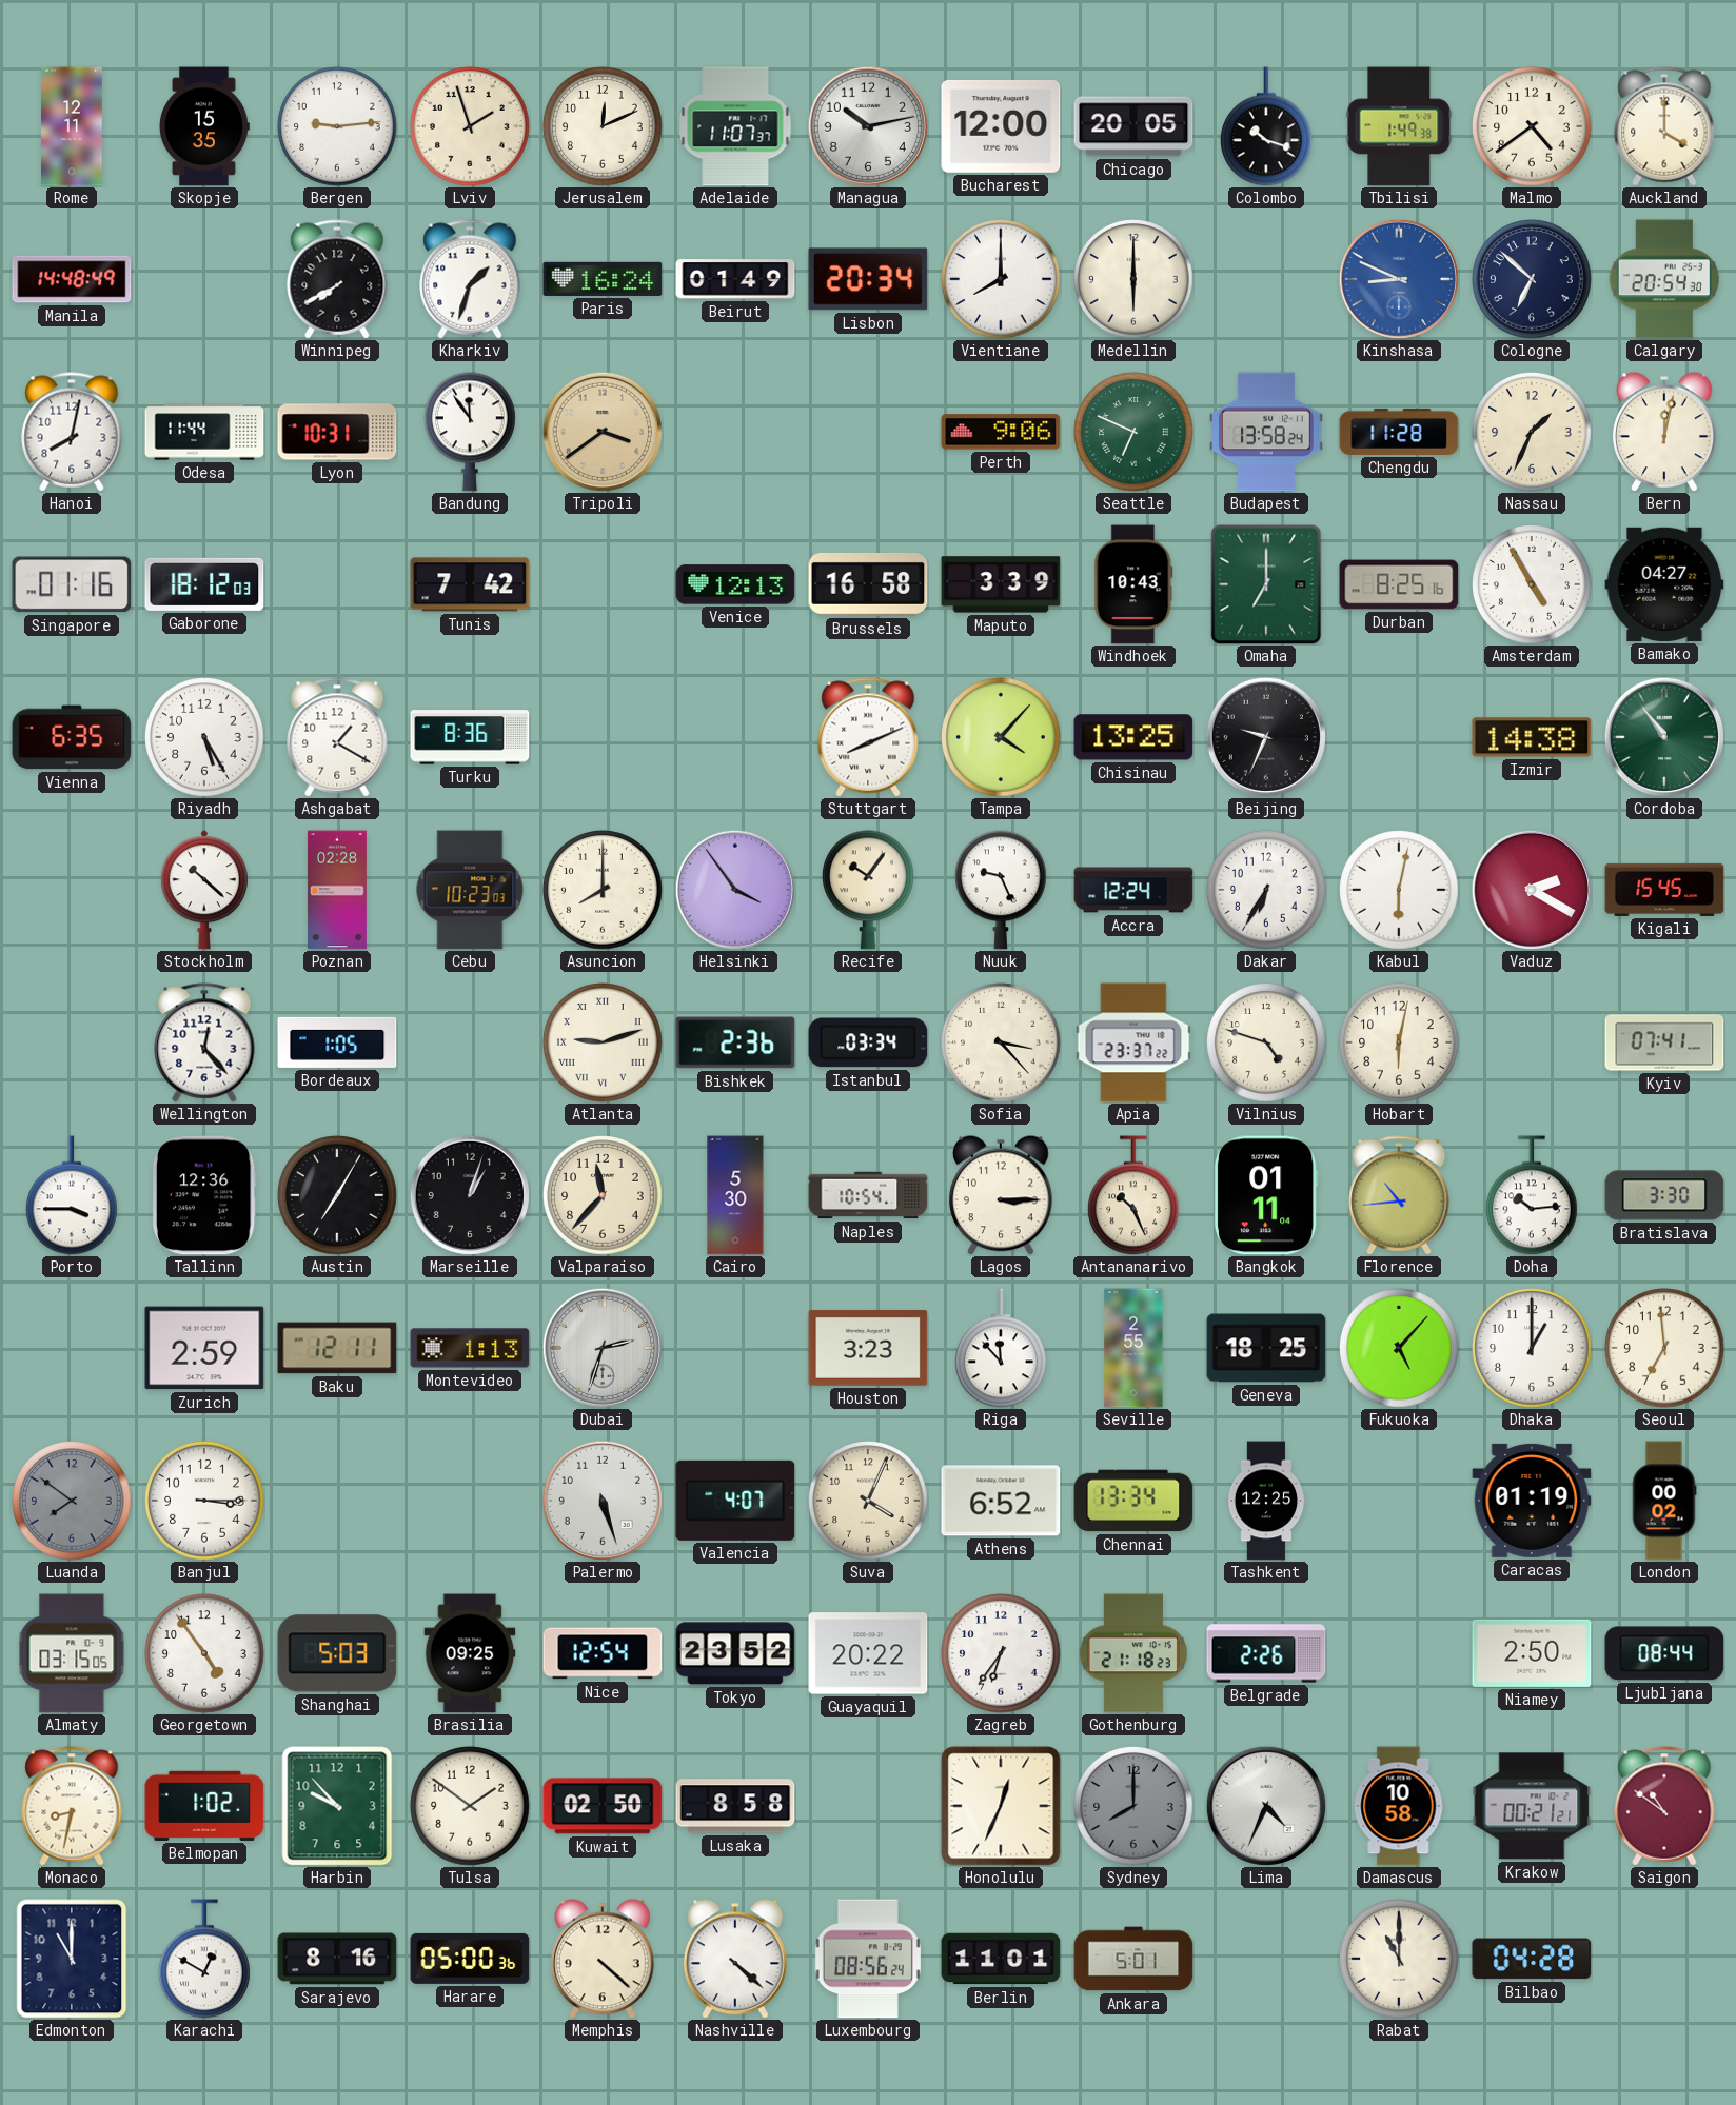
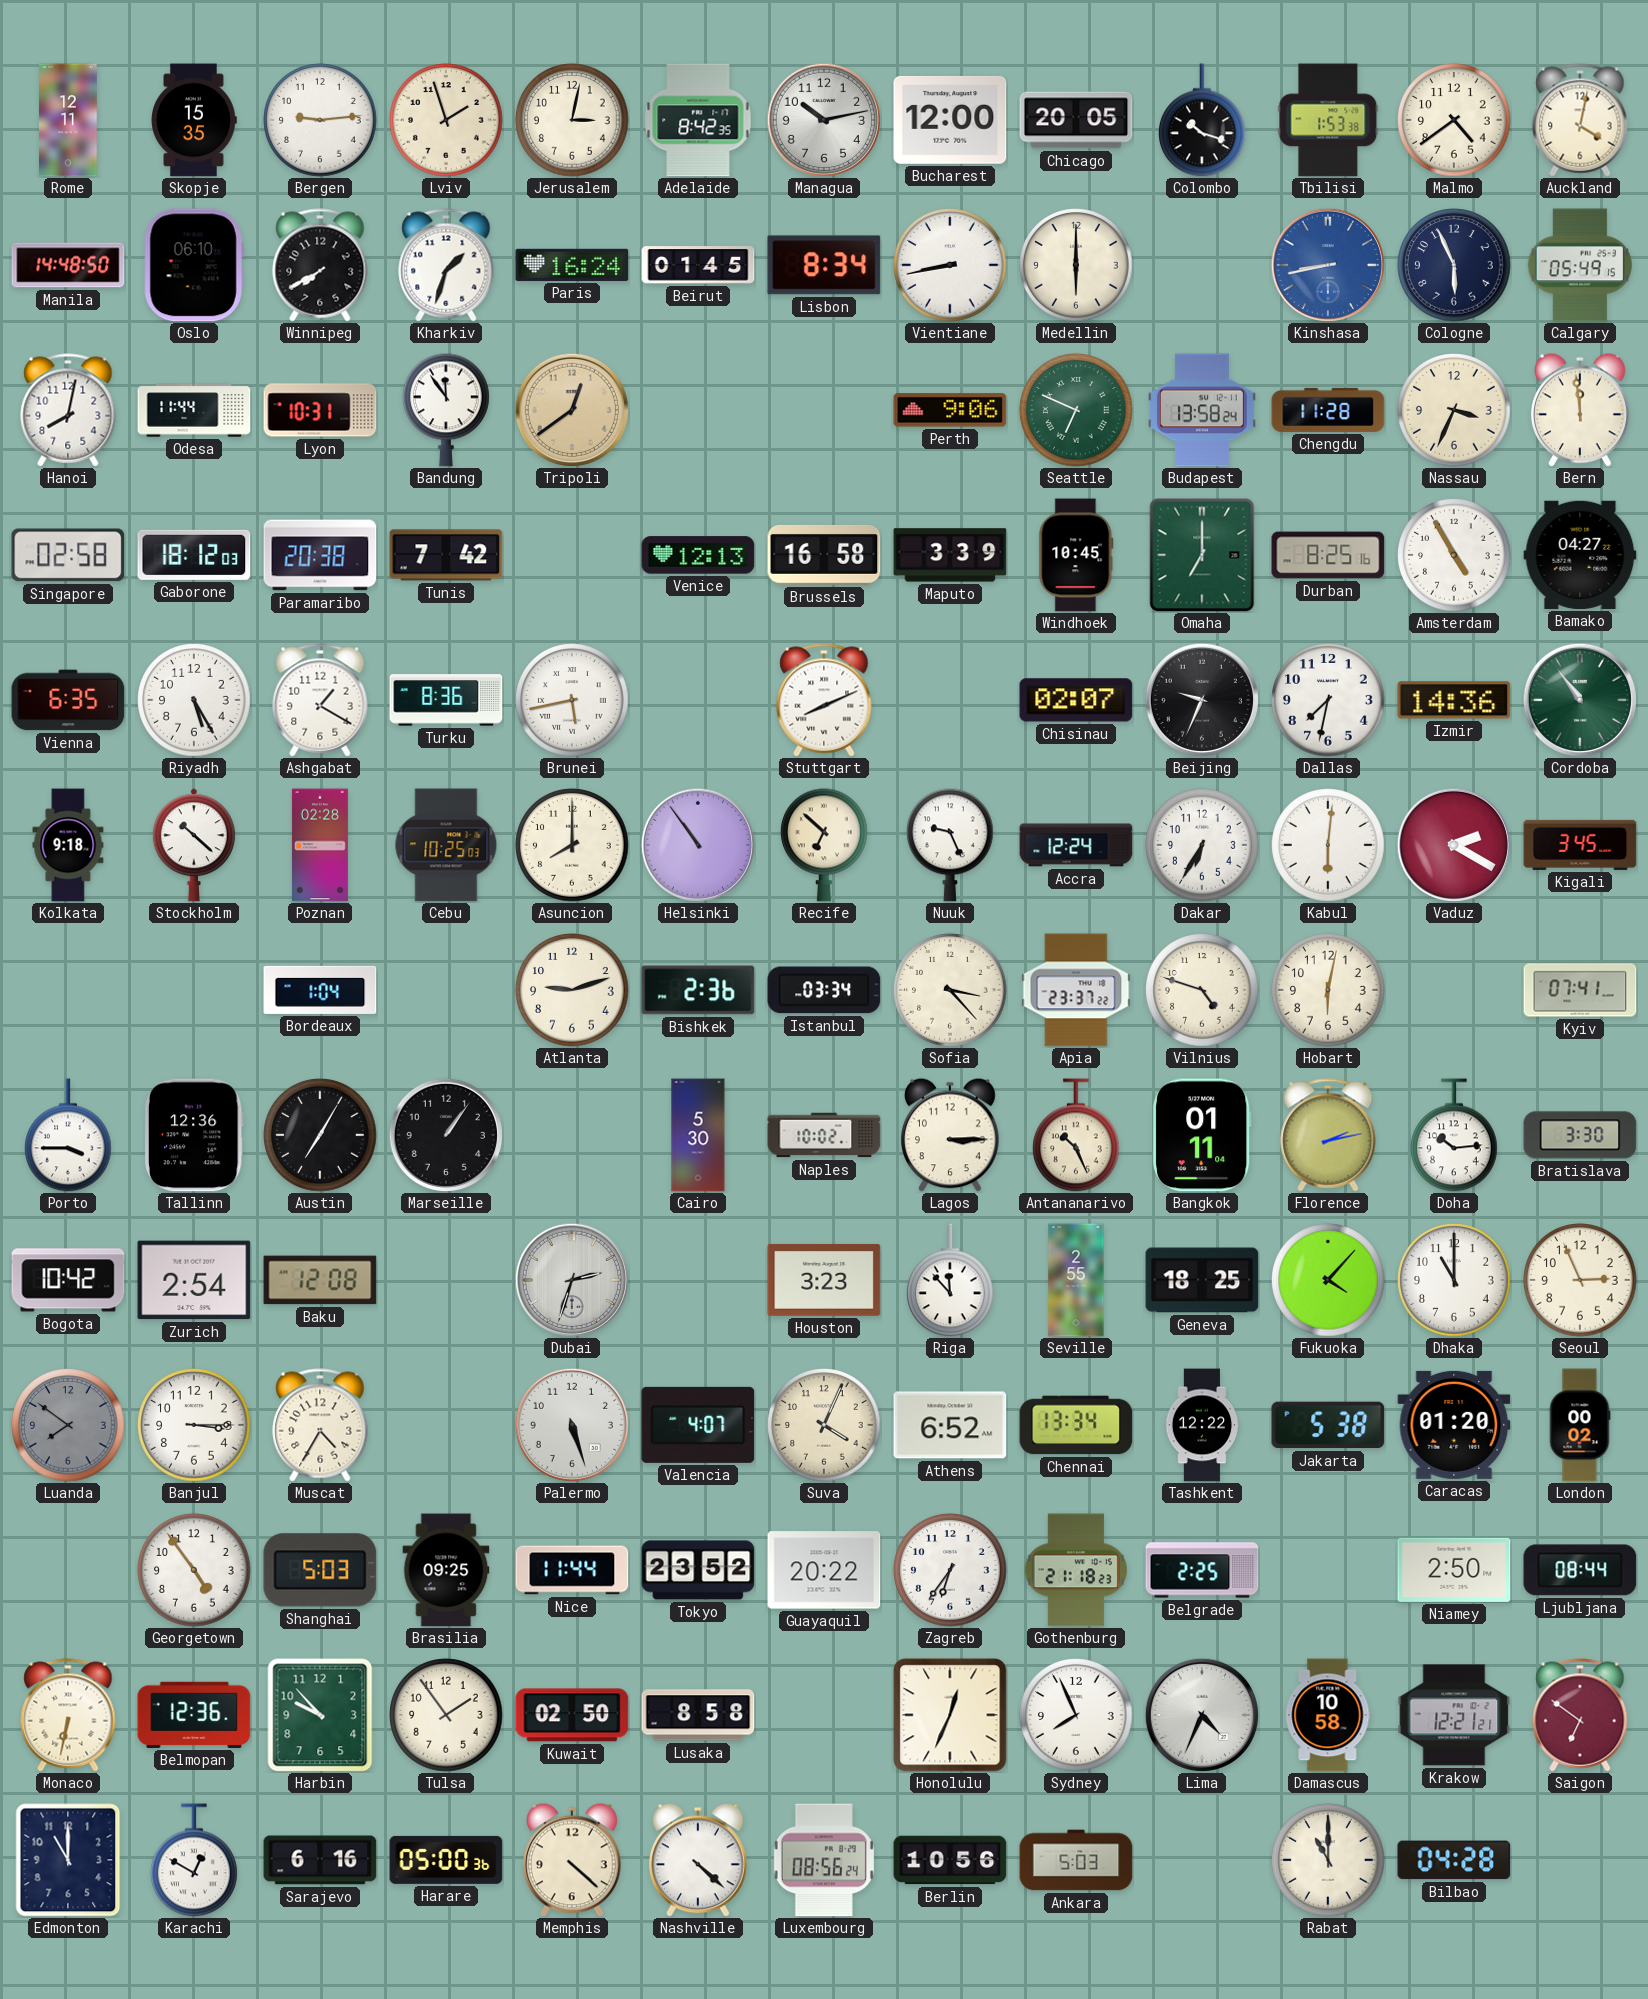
Jerusalem: 12:11 -> 3:02 (572, 120)
Adelaide: 11:07 -> 8:42 (698, 120)
Tbilisi: 1:49 -> 1:53 (1328, 120)
Auckland: 4:00 -> 4:02 (1580, 120)
Manila: 14:48:49 -> 14:48:50 (68, 265)
Oslo: none -> 06:10 (194, 265)
Beirut: 01:49 -> 01:45 (698, 265)
Lisbon: 20:34 -> 8:34 (824, 265)
Vientiane: 8:00 -> 8:43 (950, 265)
Kinshasa: 8:49 -> 8:43 (1328, 265)
Cologne: 6:52 -> 5:56 (1454, 265)
Calgary: 20:54 -> 05:49 (1579, 265)
Tripoli: 3:39 -> 12:39 (572, 410)
Nassau: 1:34 -> 3:34 (1454, 410)
Bern: 12:02 -> 11:59 (1580, 410)
Singapore: 01:16 -> 02:58 (68, 555)
Paramaribo: none -> 20:38 (320, 555)
Windhoek: 10:43 -> 10:45 (1076, 555)
Brunei: none -> 5:43 (572, 700)
Tampa: 4:07 -> none (1001, 737)
Chisinau: 13:25 -> 02:07 (1076, 700)
Dallas: none -> 7:32 (1328, 700)
Izmir: 14:38 -> 14:36 (1454, 700)
Kolkata: none -> 9:18 (68, 845)
Cebu: 10:23 -> 10:25 (446, 845)
Helsinki: 3:54 -> 10:54 (698, 845)
Recife: 10:06 -> 6:52 (825, 845)
Kabul: 6:02 -> 6:01 (1328, 845)
Kigali: 15:45 -> 3:45 (1580, 845)
Wellington: 12:23 -> none (204, 1042)
Bordeaux: 1:05 -> 1:04 (320, 990)
Atlanta numerals: Roman -> Arabic (572, 990)
Marseille: 1:03 -> 1:06 (446, 1135)
Valparaiso: 11:37 -> none (603, 1195)
Naples: 10:54 -> 10:02 (824, 1135)
Florence: 10:44 -> 2:13 (1328, 1135)
Bogota: none -> 10:42 (68, 1280)
Zurich: 2:59 -> 2:54 (194, 1280)
Baku: 12:11 -> 12:08 (320, 1280)
Montevideo: 1:13 -> none (470, 1348)
Fukuoka: 5:07 -> 4:07 (1328, 1280)
Dhaka: 1:00 -> 11:00 (1454, 1280)
Seoul: 6:59 -> 2:56 (1580, 1280)
Muscat: none -> 4:35 (320, 1425)
Tashkent: 12:25 -> 12:22 (1202, 1425)
Jakarta: none -> 5:38 (1328, 1425)
Caracas: 01:19 -> 01:20 (1454, 1425)
Almaty: 03:15 -> none (72, 1653)
Nice: 12:54 -> 11:44 (572, 1570)
Belgrade: 2:26 -> 2:25 (1202, 1570)
Monaco: 8:32 -> 6:32 (68, 1715)
Belmopan: 1:02 -> 12:36 (194, 1715)
Tulsa: 1:51 -> 1:54 (446, 1715)
Sydney: 8:00 -> 7:56 (1076, 1715)
Sydney dial: grey -> white (1076, 1715)
Krakow: 00:21 -> 12:21 (1454, 1715)
Saigon: 10:51 -> 6:51 (1580, 1715)
Sarajevo: 8:16 -> 6:16 (320, 1860)
Berlin: 11:01 -> 10:56 (950, 1860)
Ankara: 5:01 -> 5:03 (1076, 1860)
